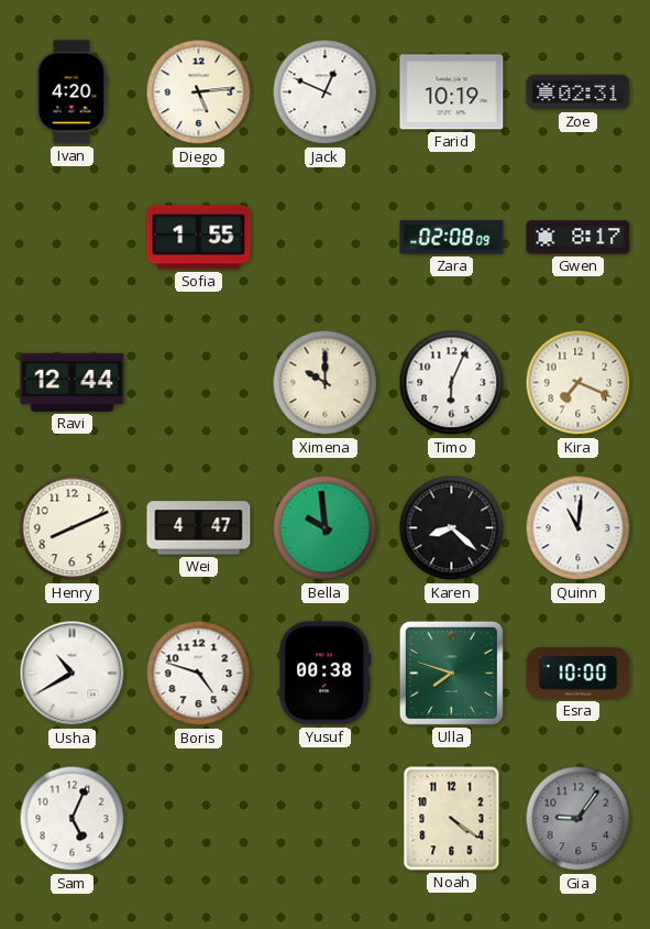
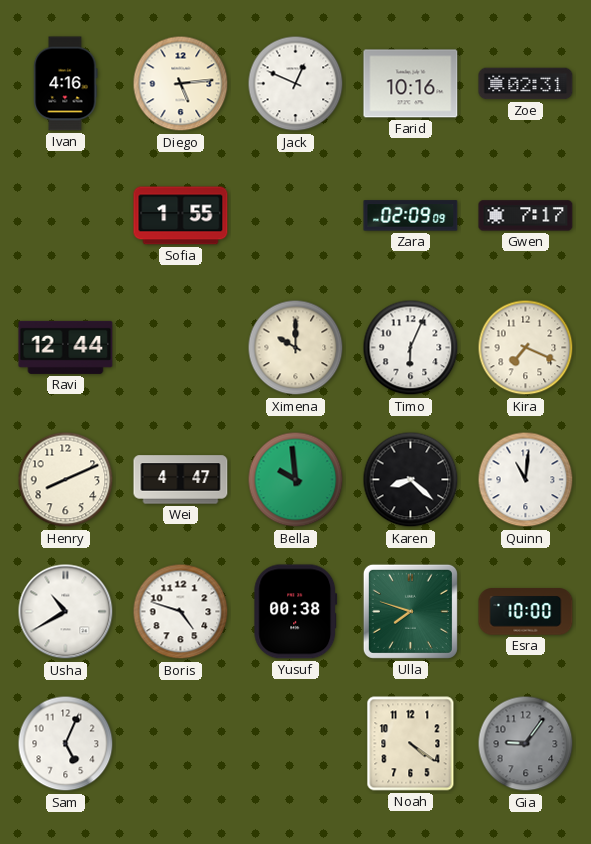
Ivan: 4:20 -> 4:16 (66, 84)
Farid: 10:19 -> 10:16 (411, 84)
Zara: 02:08 -> 02:09 (411, 216)
Gwen: 8:17 -> 7:17 (526, 216)
